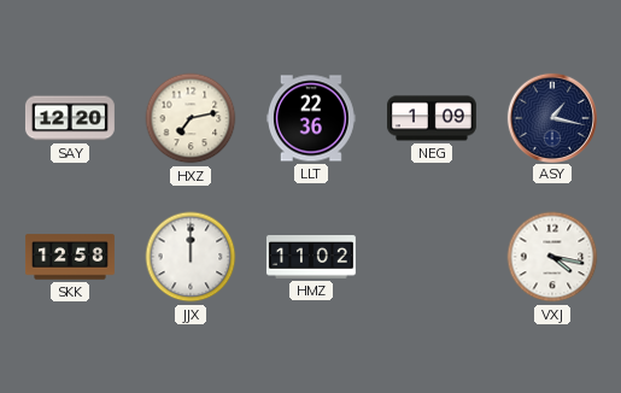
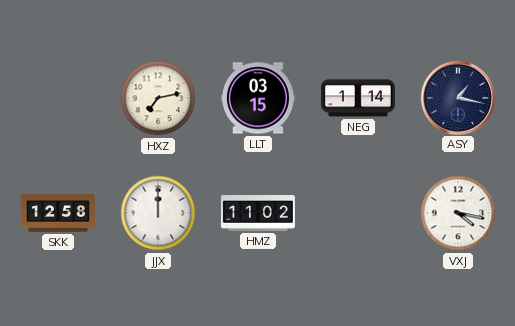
SAY: 12:20 -> none (70, 118)
LLT: 22:36 -> 03:15 (258, 98)
NEG: 1:09 -> 1:14 (358, 98)
